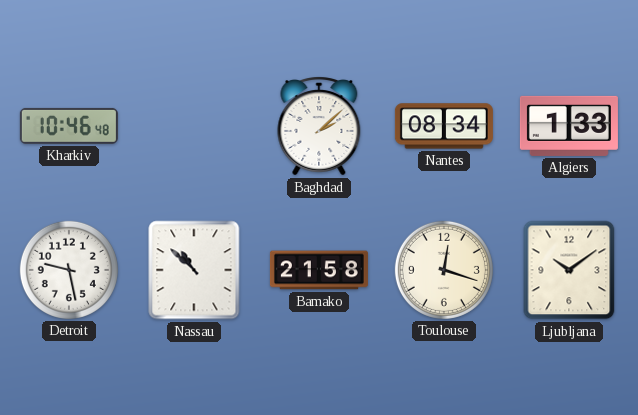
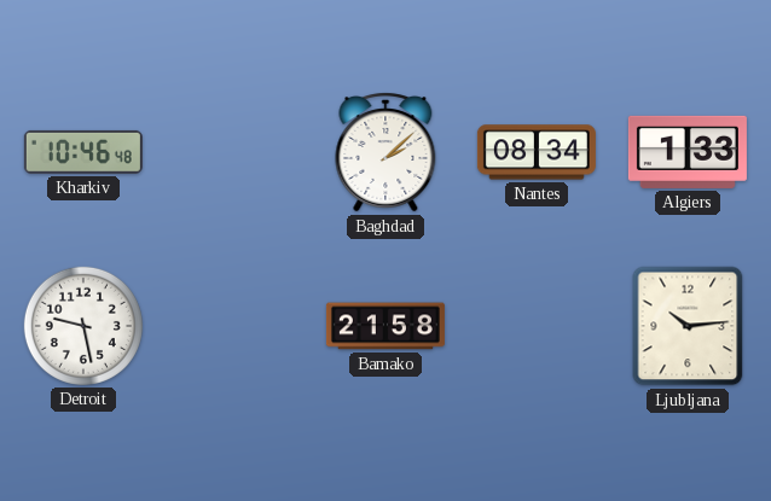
Nassau: 10:52 -> none (194, 270)
Toulouse: 12:18 -> none (444, 270)
Ljubljana: 10:09 -> 10:14 (688, 326)
